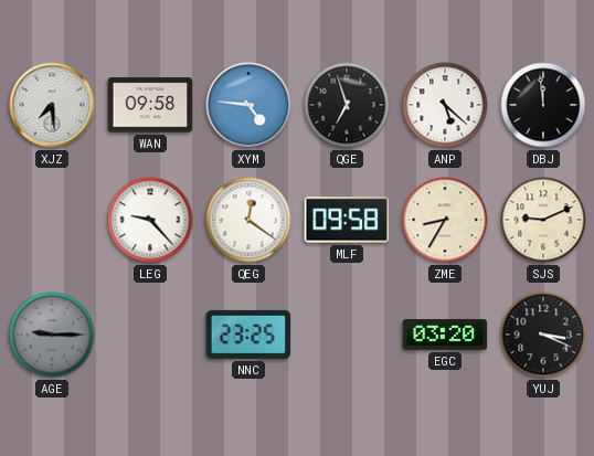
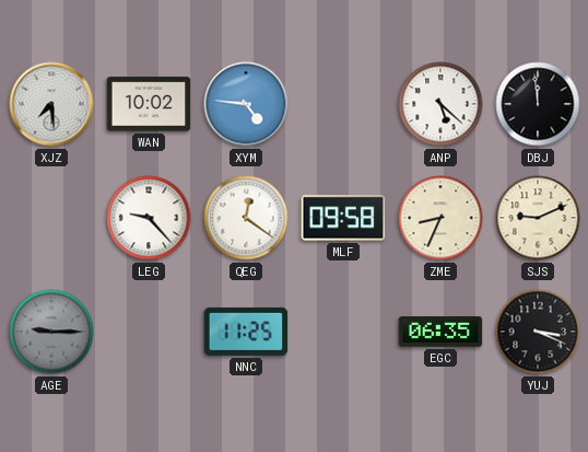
WAN: 09:58 -> 10:02 (149, 104)
QGE: 6:57 -> none (347, 105)
ZME: 8:35 -> 8:34 (440, 218)
NNC: 23:25 -> 11:25 (246, 332)
EGC: 03:20 -> 06:35 (440, 332)
